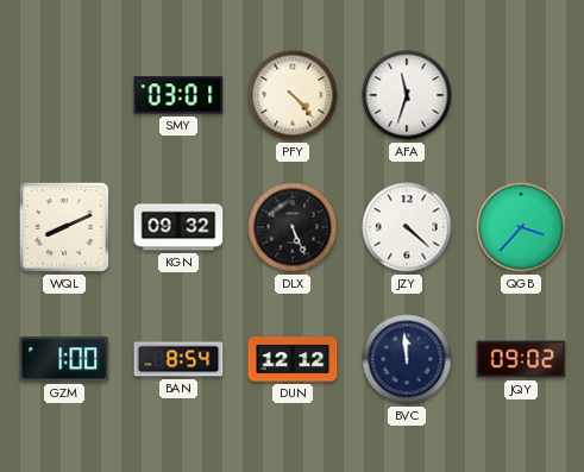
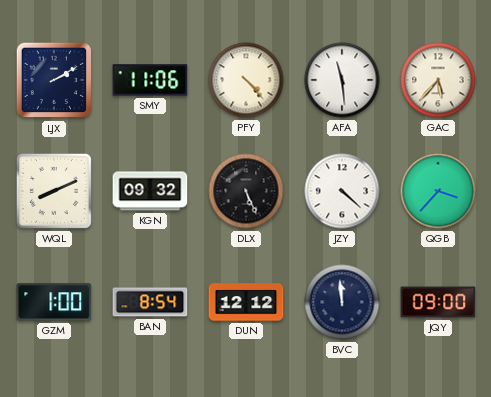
LJX: none -> 2:10 (54, 80)
SMY: 03:01 -> 11:06 (150, 80)
AFA: 11:33 -> 11:29 (342, 80)
GAC: none -> 5:37 (438, 80)
JQY: 09:02 -> 09:00 (438, 302)
